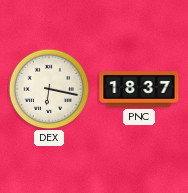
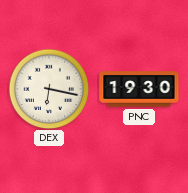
PNC: 18:37 -> 19:30 (139, 89)
